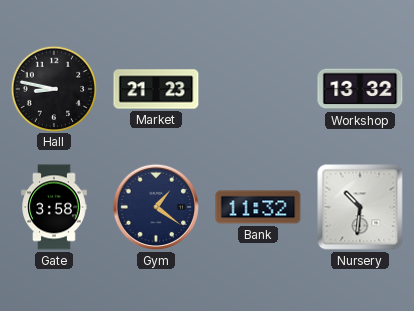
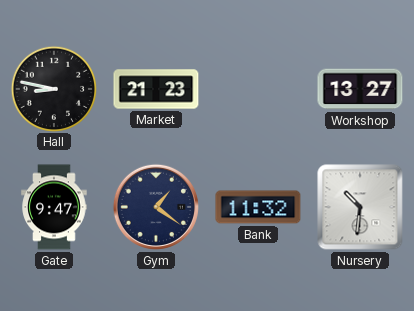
Workshop: 13:32 -> 13:27 (360, 89)
Gate: 3:58 -> 9:47 (54, 207)
